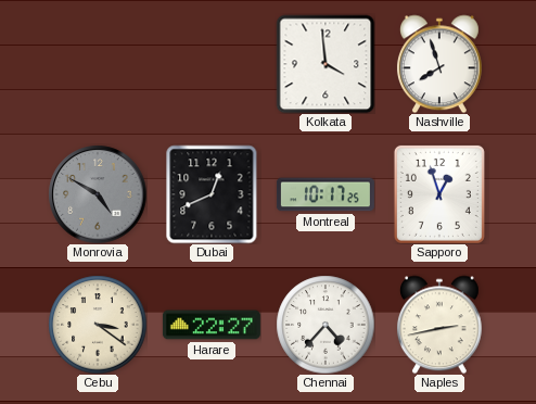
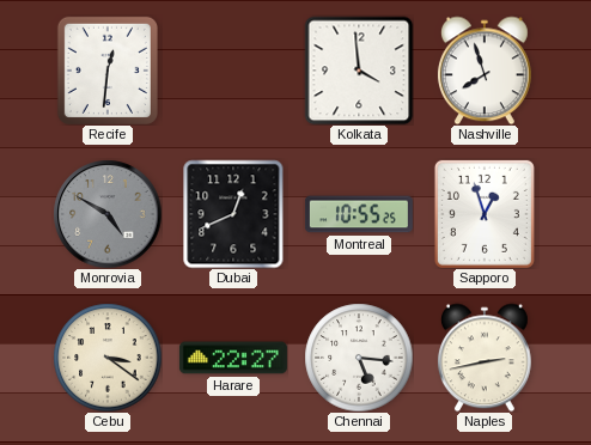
Recife: none -> 12:31 (108, 71)
Montreal: 10:17 -> 10:55 (359, 214)
Chennai: 4:37 -> 5:16 (359, 358)
